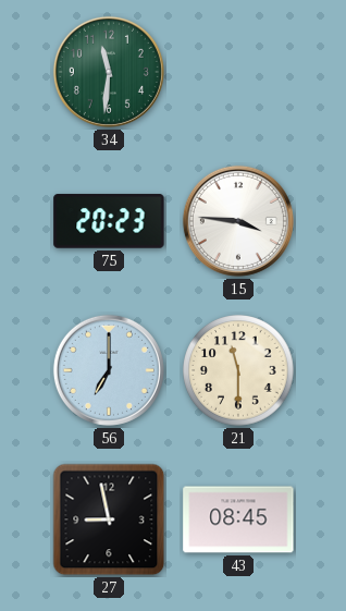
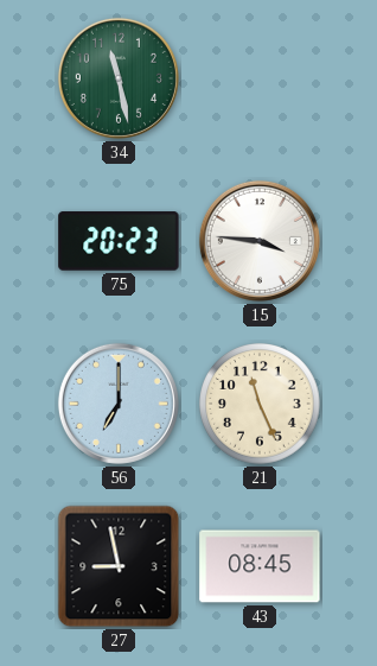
34: 11:31 -> 11:28 (119, 78)
21: 11:30 -> 11:26 (261, 405)
